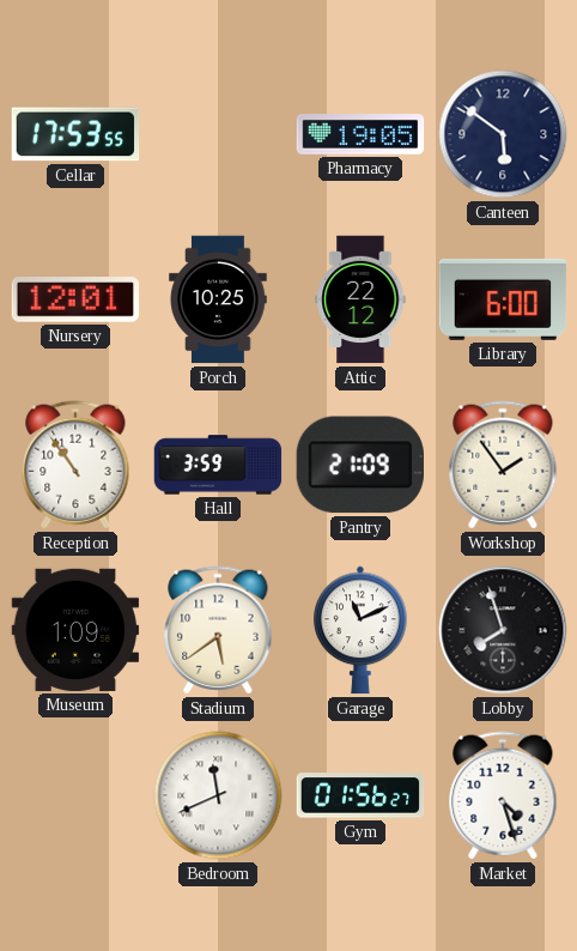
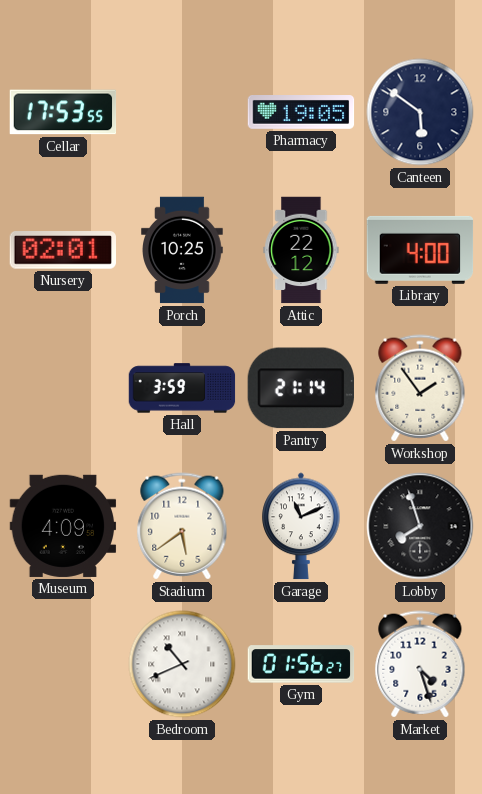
Nursery: 12:01 -> 02:01 (62, 250)
Library: 6:00 -> 4:00 (420, 250)
Reception: 10:54 -> none (75, 465)
Pantry: 21:09 -> 21:14 (301, 388)
Museum: 1:09 -> 4:09 (63, 526)
Bedroom: 11:41 -> 10:41 (182, 664)
